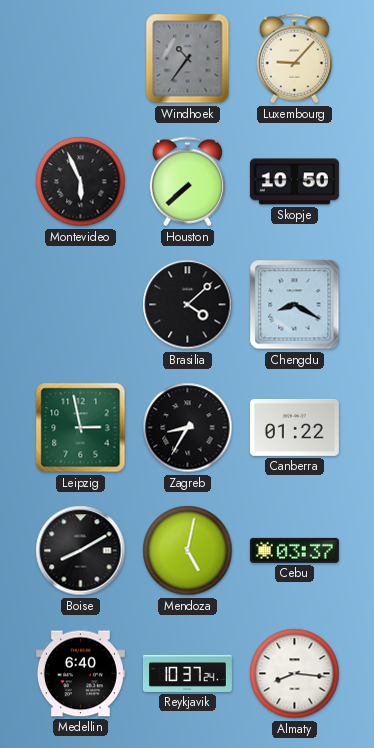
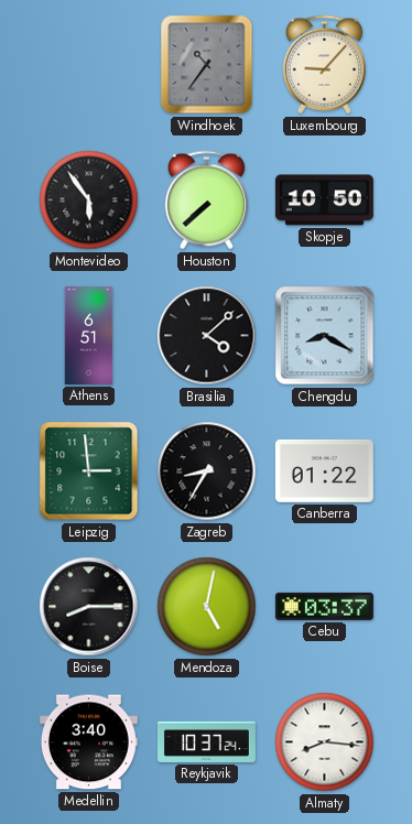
Montevideo: 5:56 -> 5:54 (89, 200)
Athens: none -> 6:51 (89, 335)
Leipzig: 2:58 -> 2:59 (89, 471)
Boise: 8:10 -> 8:15 (89, 607)
Medellin: 6:40 -> 3:40 (88, 742)
